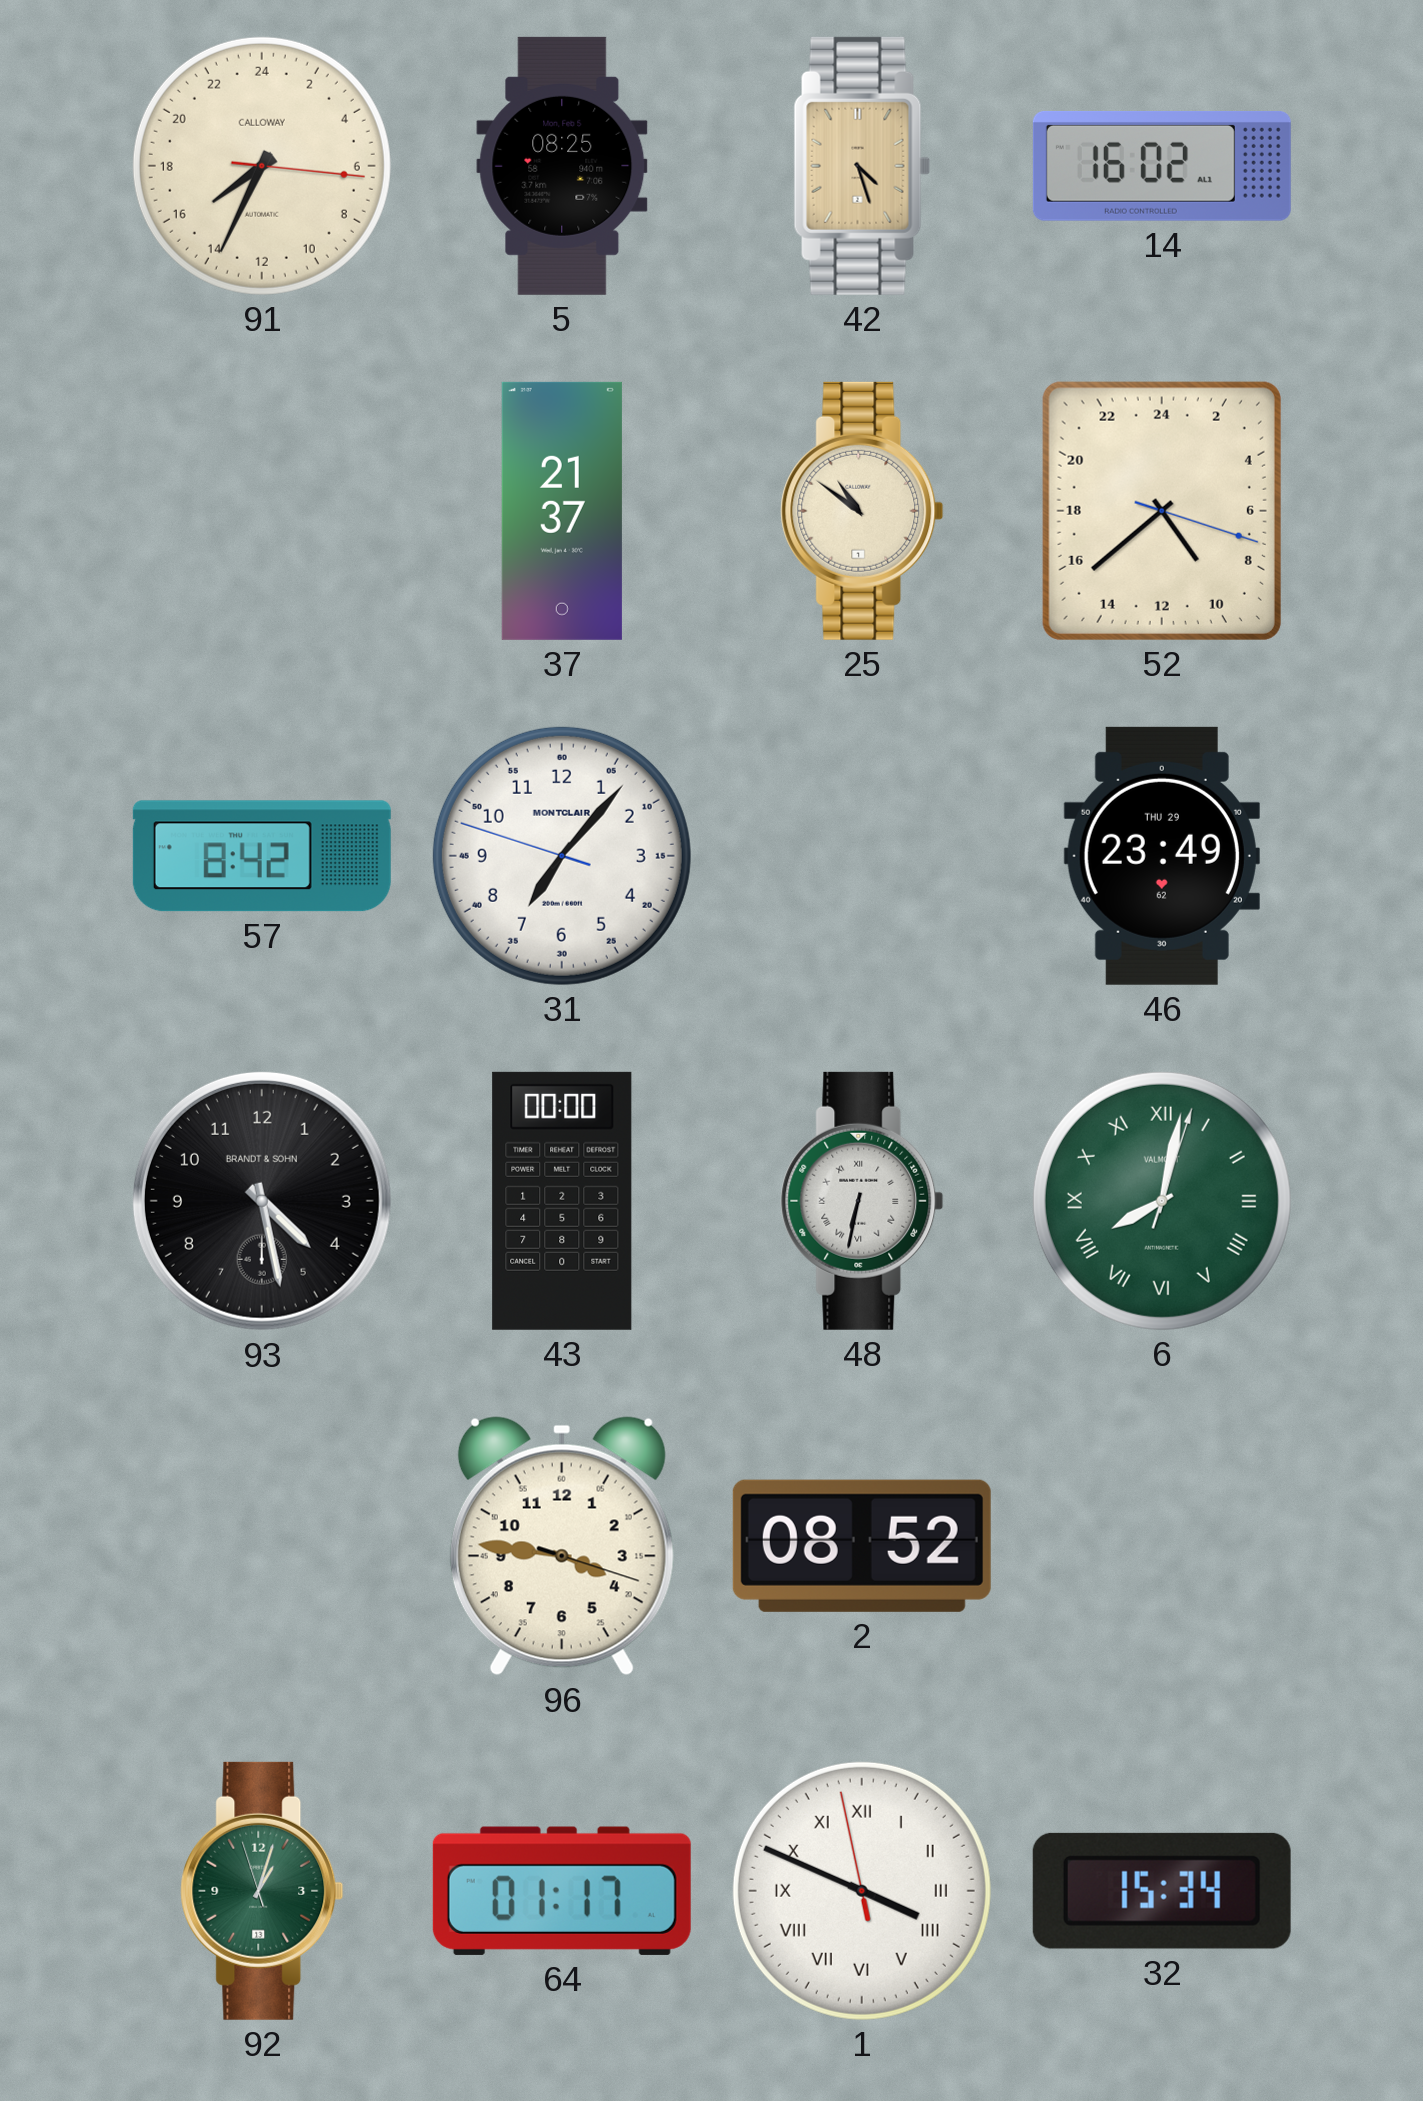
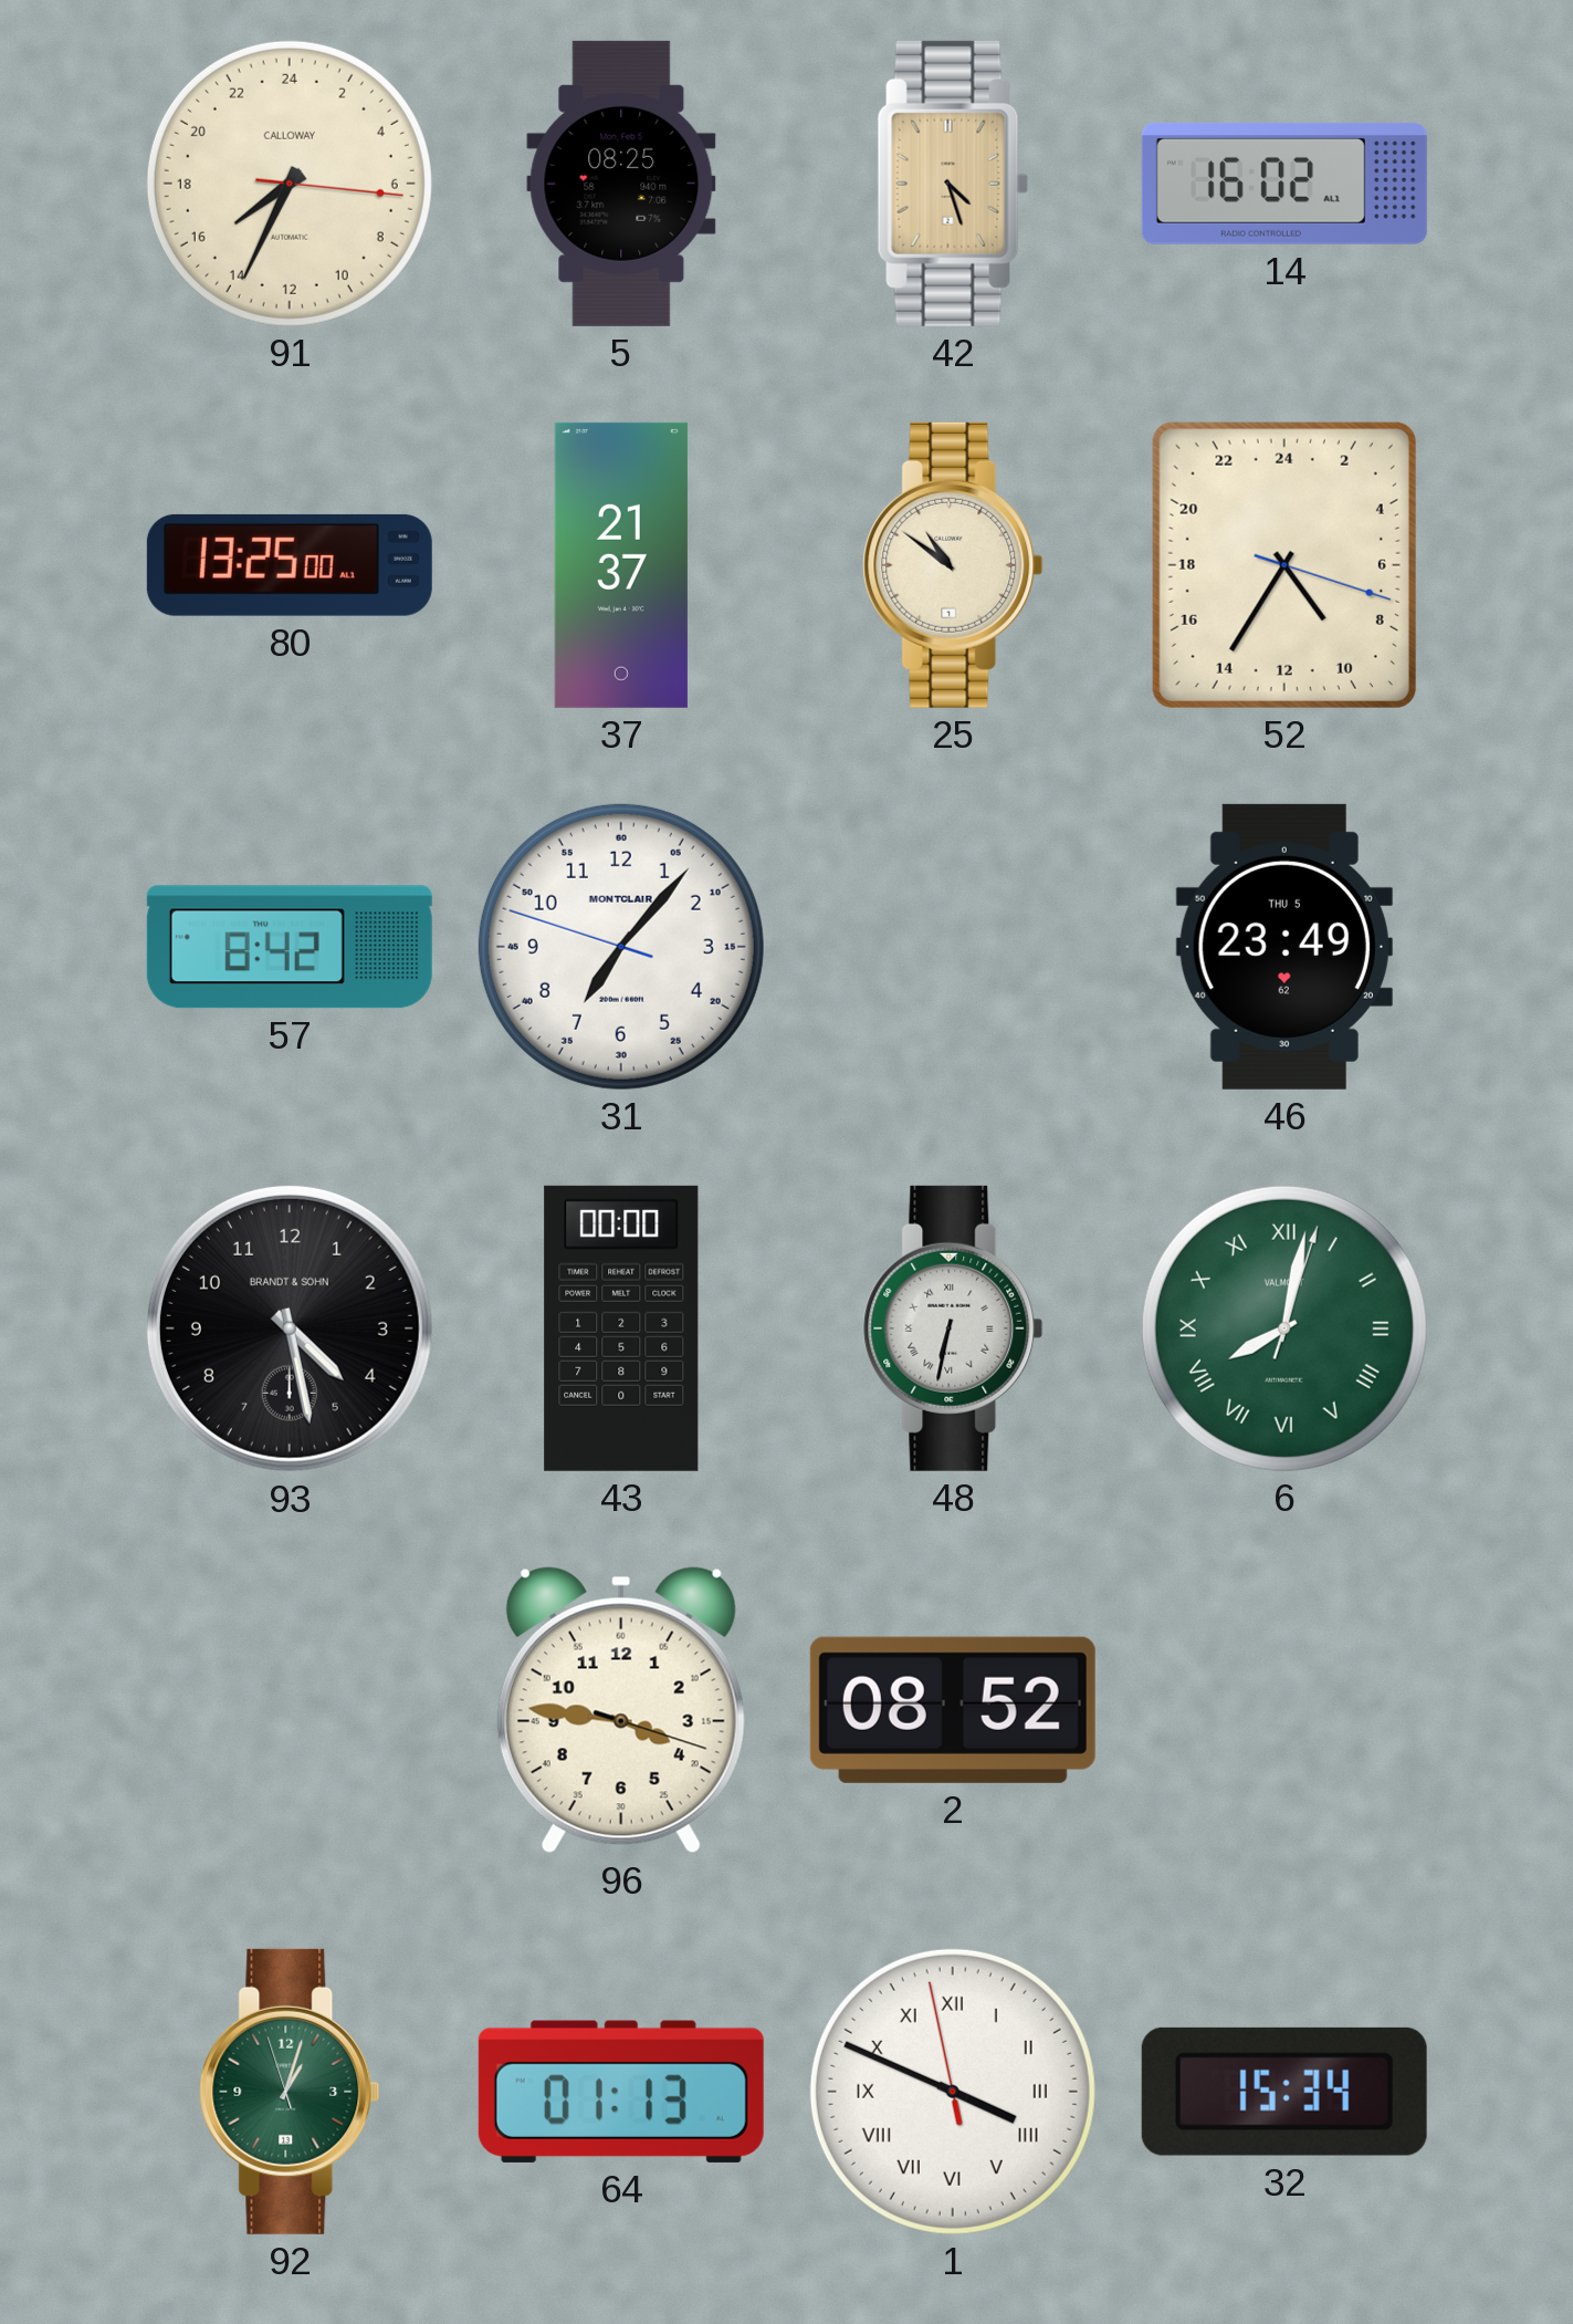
80: none -> 13:25 (290, 565)
52: 9:38 -> 9:35 (1284, 565)
46 date: THU 29 -> THU 5 (1284, 947)
64: 01:17 -> 01:13 (621, 2092)
